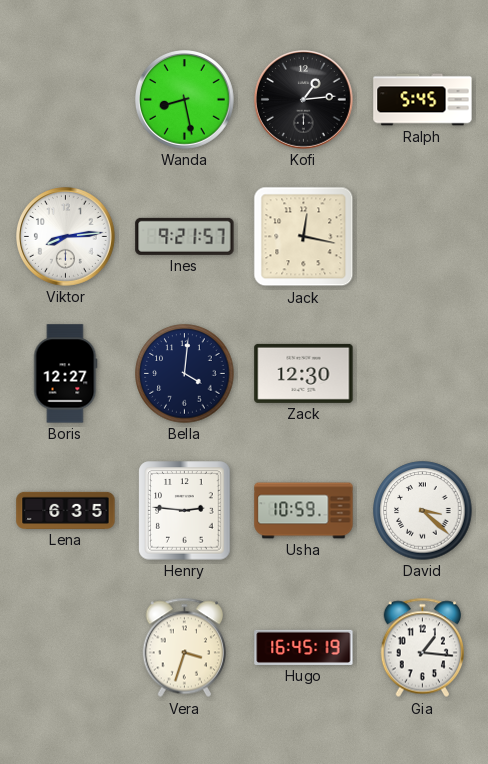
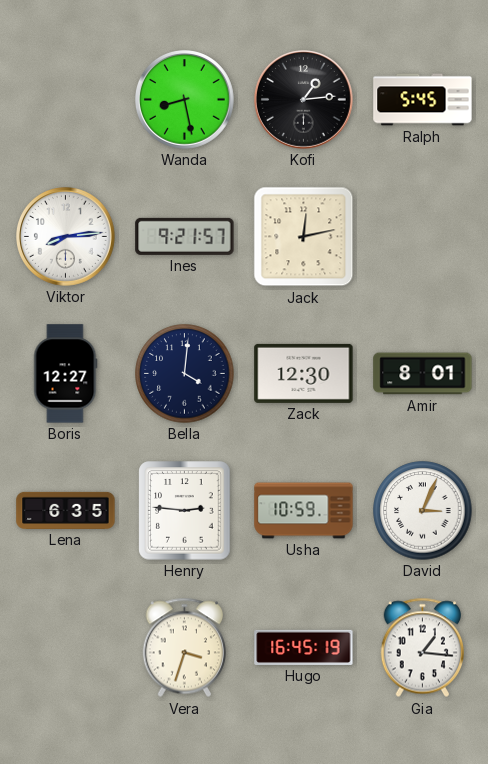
Jack: 12:17 -> 12:13 (304, 237)
Amir: none -> 8:01 (423, 374)
David: 3:22 -> 3:04 (423, 511)
